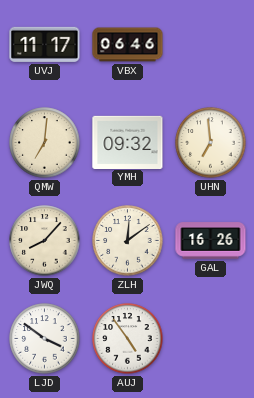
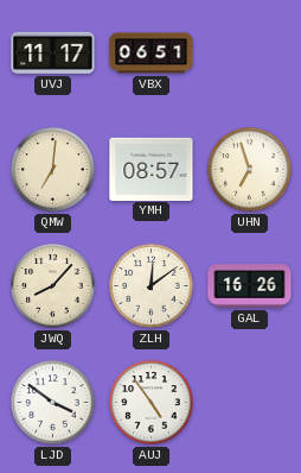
VBX: 06:46 -> 06:51 (152, 53)
YMH: 09:32 -> 08:57 (152, 169)
UHN: 6:59 -> 6:57 (250, 170)
